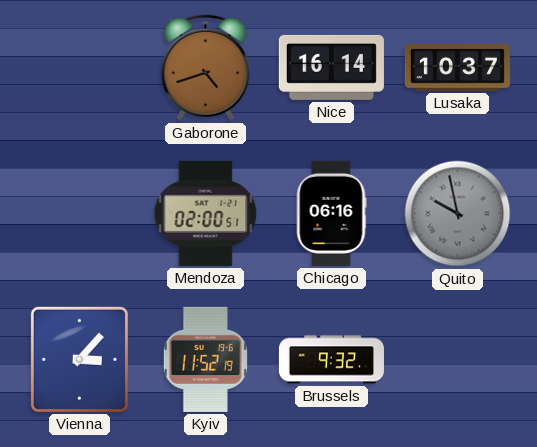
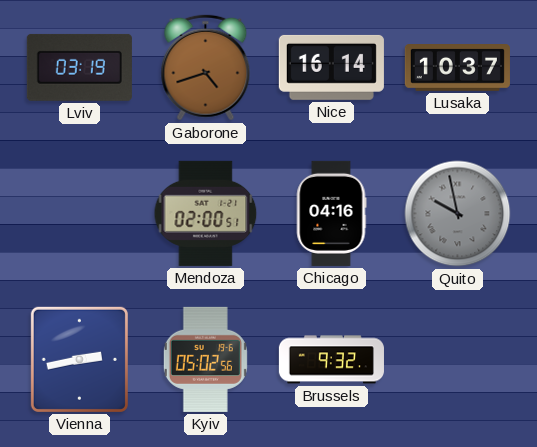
Lviv: none -> 03:19 (79, 67)
Chicago: 06:16 -> 04:16 (331, 213)
Vienna: 3:07 -> 2:43 (79, 359)
Kyiv: 11:52 -> 05:02 (205, 359)
